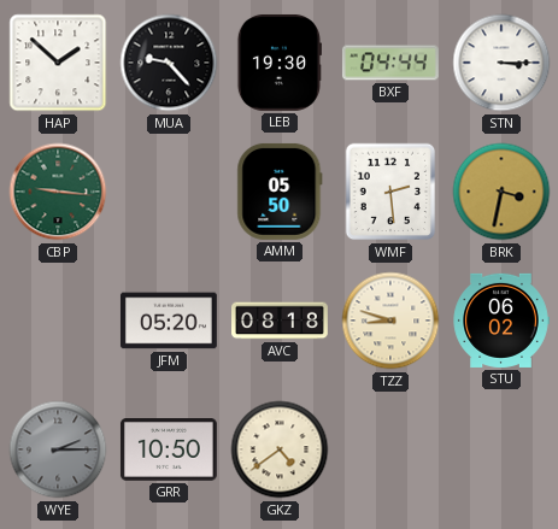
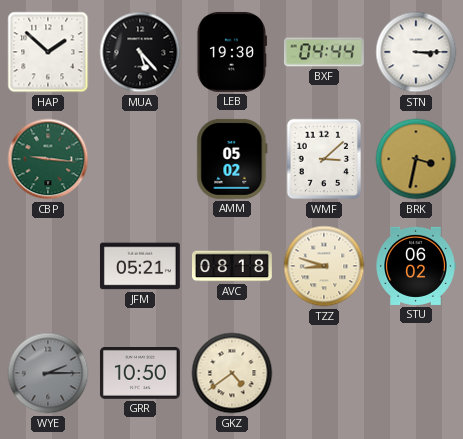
MUA: 9:23 -> 5:23 (140, 52)
AMM: 05:50 -> 05:02 (232, 159)
WMF: 2:29 -> 3:08 (324, 159)
JFM: 05:20 -> 05:21 (140, 266)
